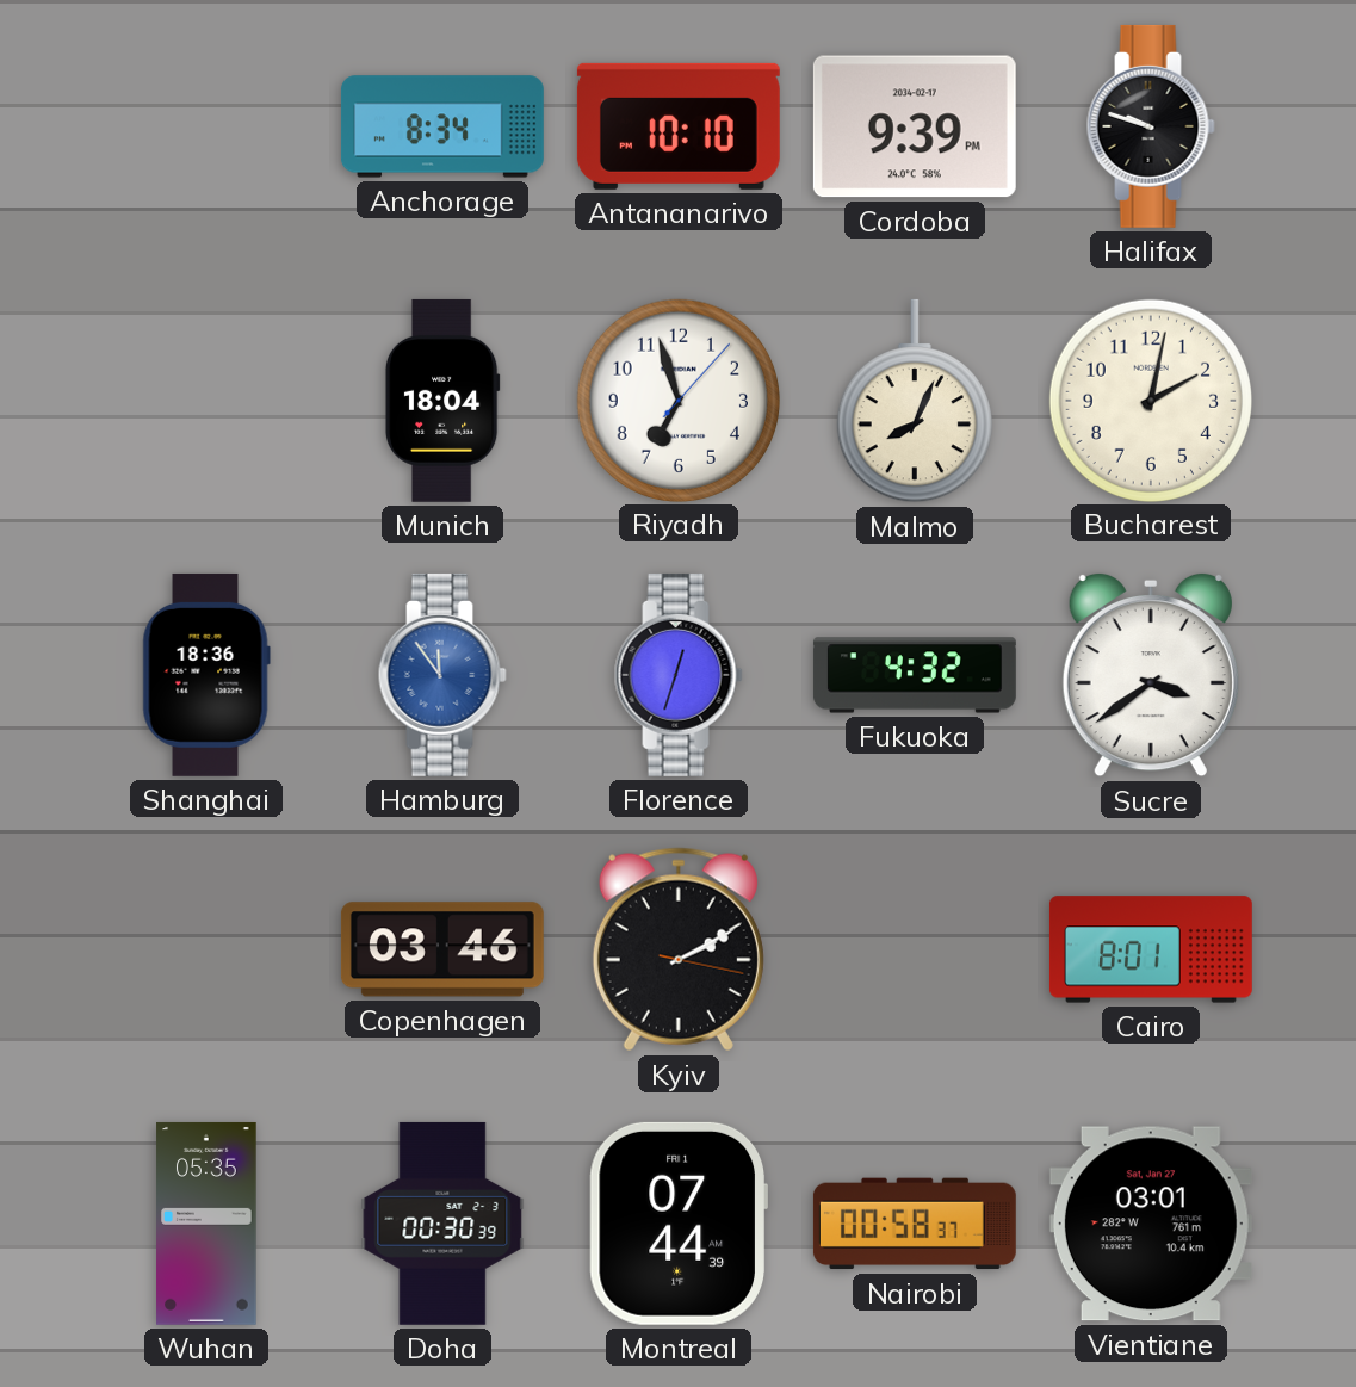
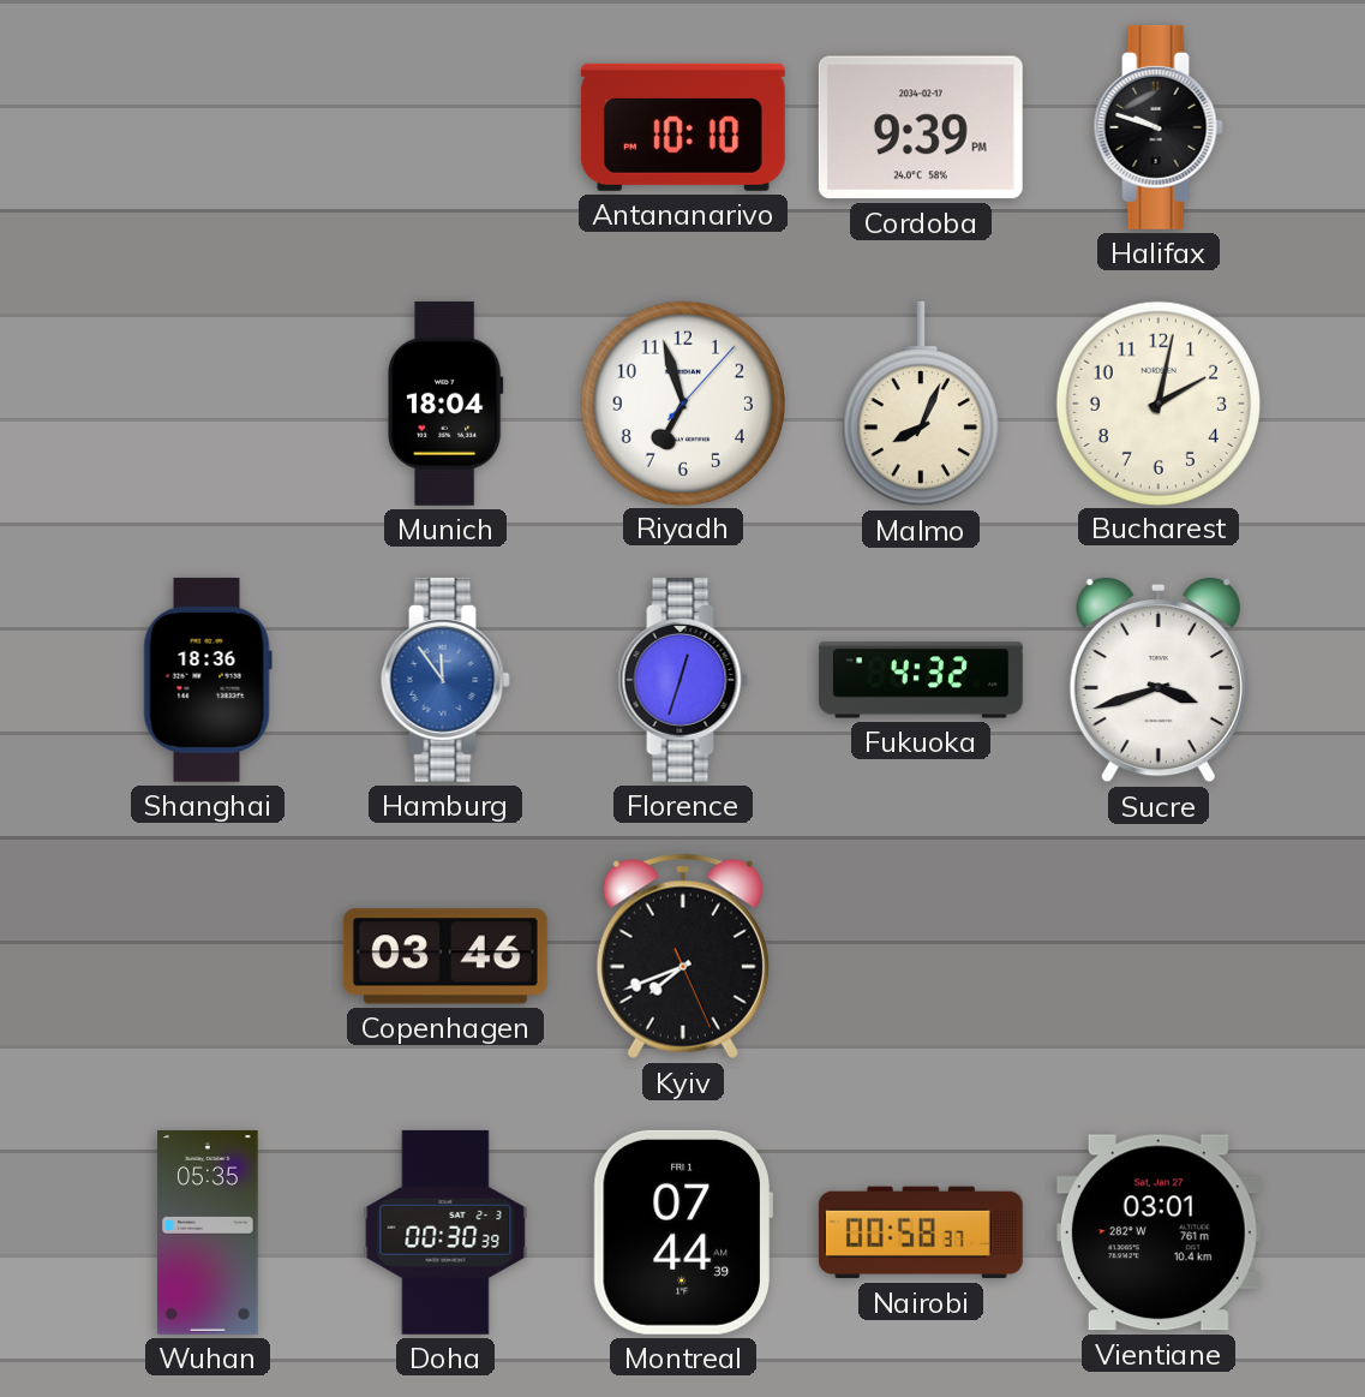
Anchorage: 8:34 -> none (442, 126)
Sucre: 3:39 -> 3:42 (1159, 680)
Kyiv: 2:10 -> 7:41 (683, 956)
Cairo: 8:01 -> none (1151, 949)
